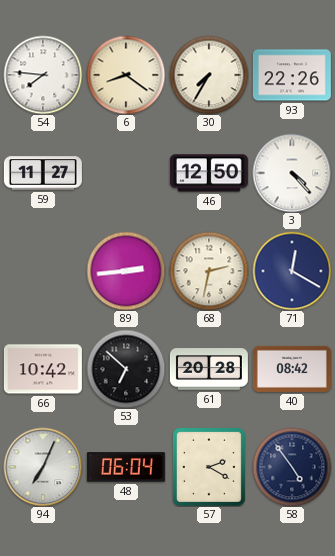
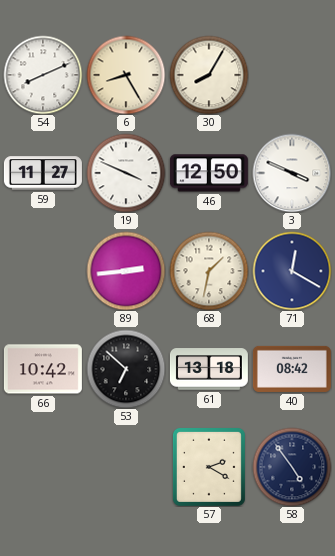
54: 7:46 -> 8:11 (43, 75)
6: 8:21 -> 8:25 (126, 75)
30: 7:35 -> 8:05 (209, 75)
93: 22:26 -> none (292, 75)
19: none -> 3:49 (126, 173)
3: 4:23 -> 3:49 (292, 173)
68: 2:32 -> 1:32 (209, 271)
61: 20:28 -> 13:18 (209, 369)
94: 7:04 -> none (43, 467)
48: 06:04 -> none (126, 467)
